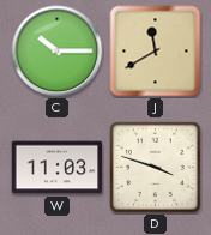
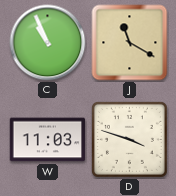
C: 10:15 -> 10:56 (48, 43)
J: 11:40 -> 11:20 (130, 43)
